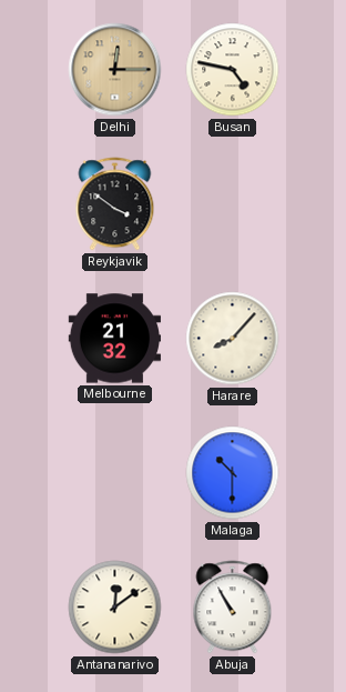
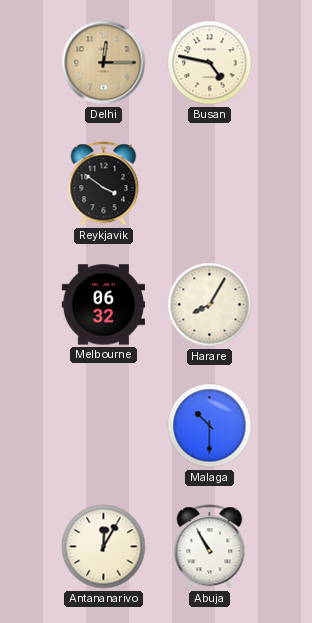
Melbourne: 21:32 -> 06:32 (103, 305)
Harare: 8:07 -> 8:05 (210, 305)
Antananarivo: 12:09 -> 12:05 (104, 547)
